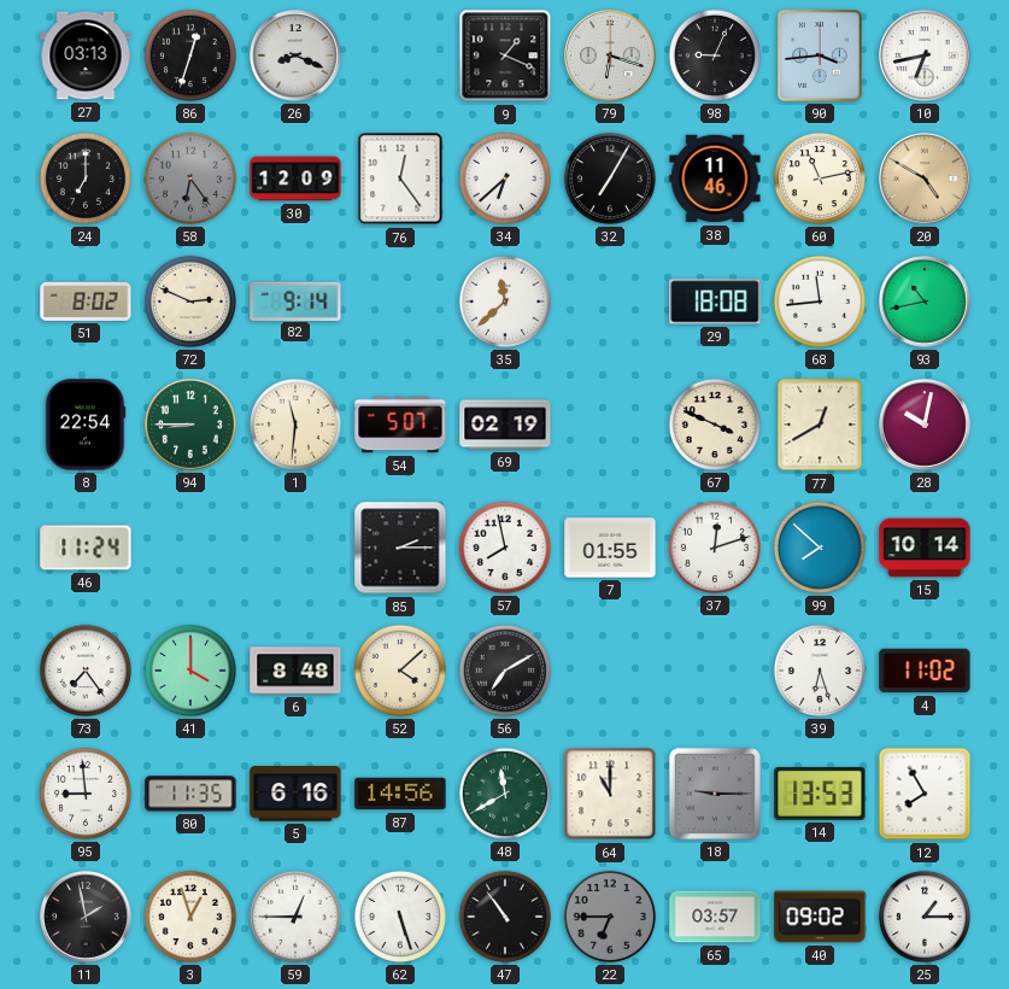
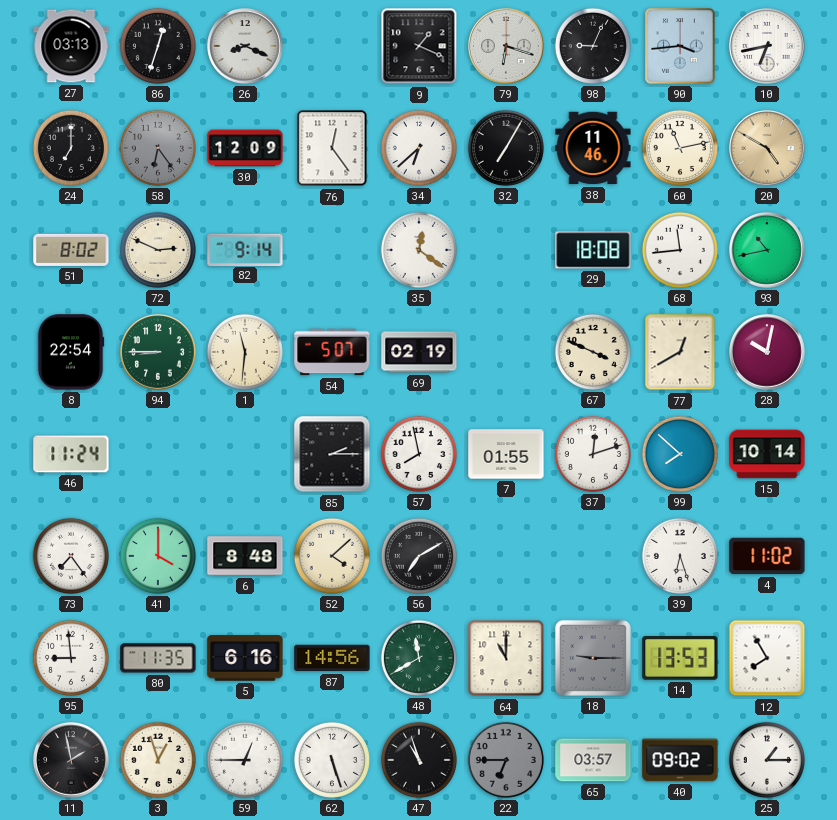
35: 11:38 -> 12:21 (419, 250)
47: 10:54 -> 10:57 (419, 760)
